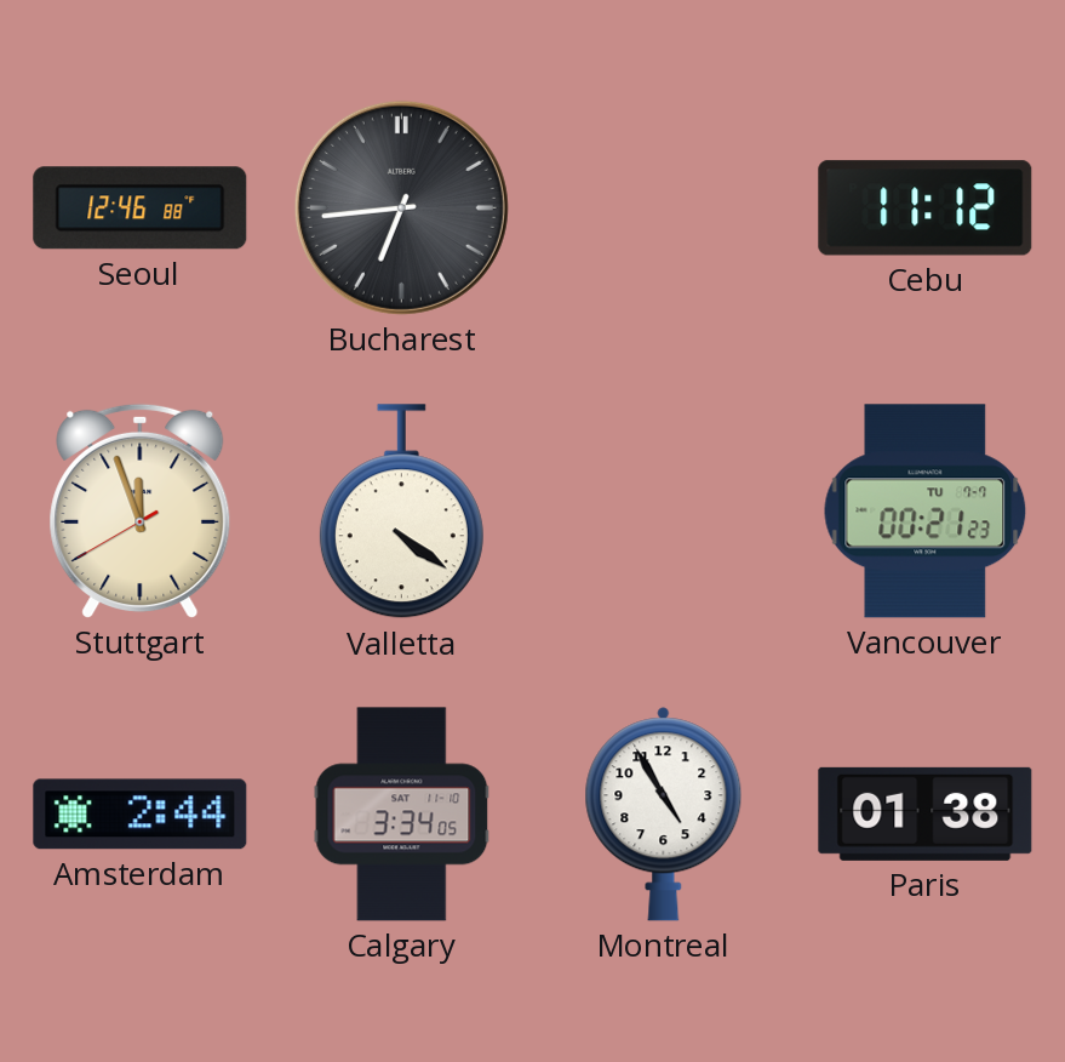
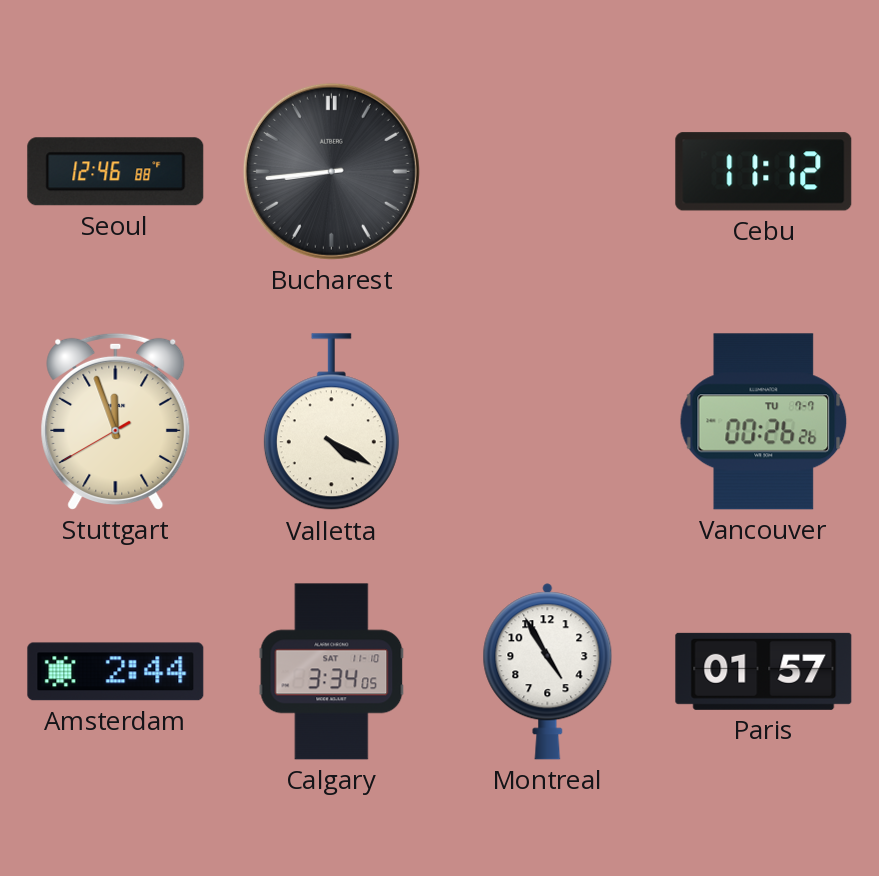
Bucharest: 6:44 -> 8:44 (331, 171)
Valletta: 4:21 -> 4:20 (331, 422)
Vancouver: 00:21 -> 00:26 (764, 422)
Paris: 01:38 -> 01:57 (764, 671)
